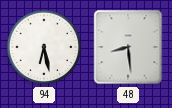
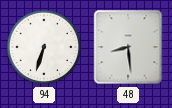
94: 6:28 -> 6:33 (44, 47)
